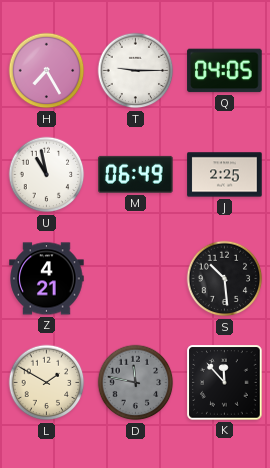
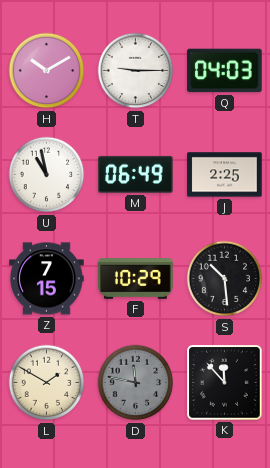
H: 7:25 -> 10:10 (47, 71)
Q: 04:05 -> 04:03 (225, 71)
Z: 4:21 -> 7:15 (47, 279)
F: none -> 10:29 (136, 279)
